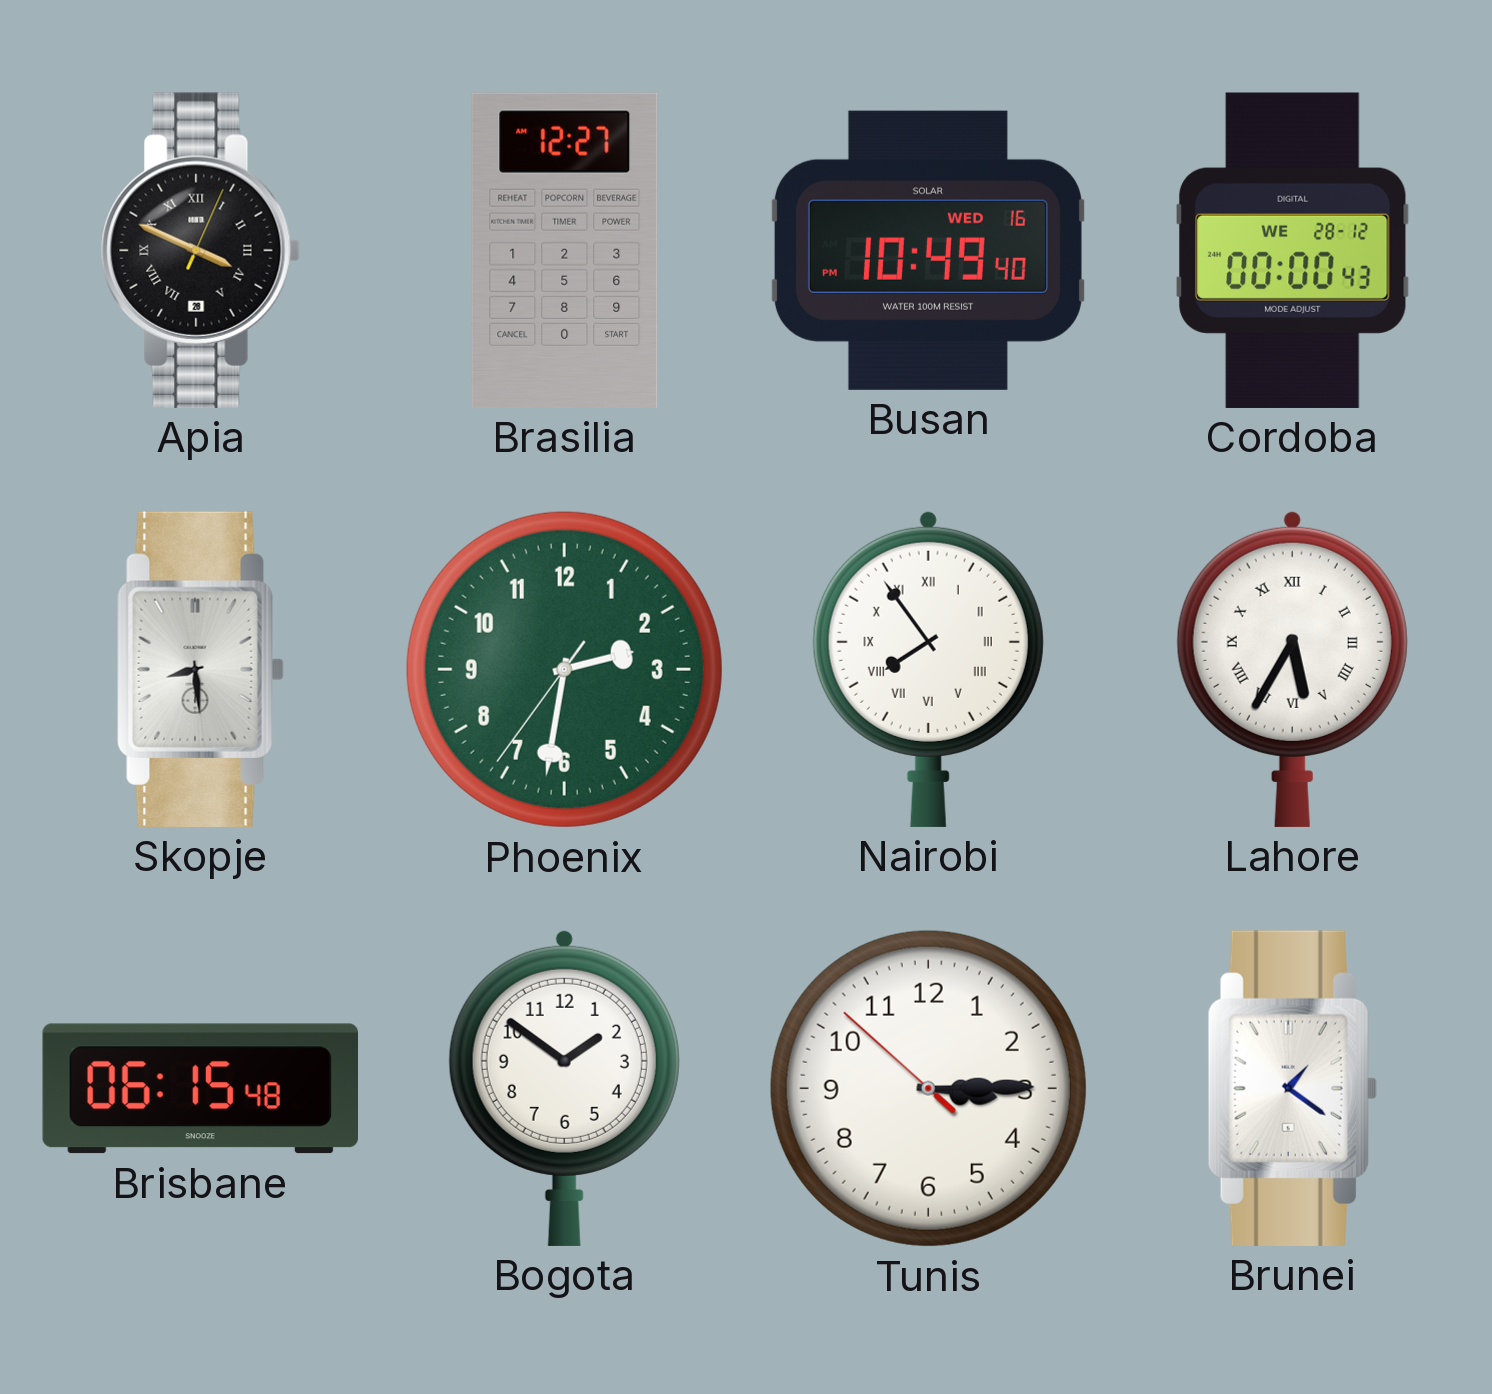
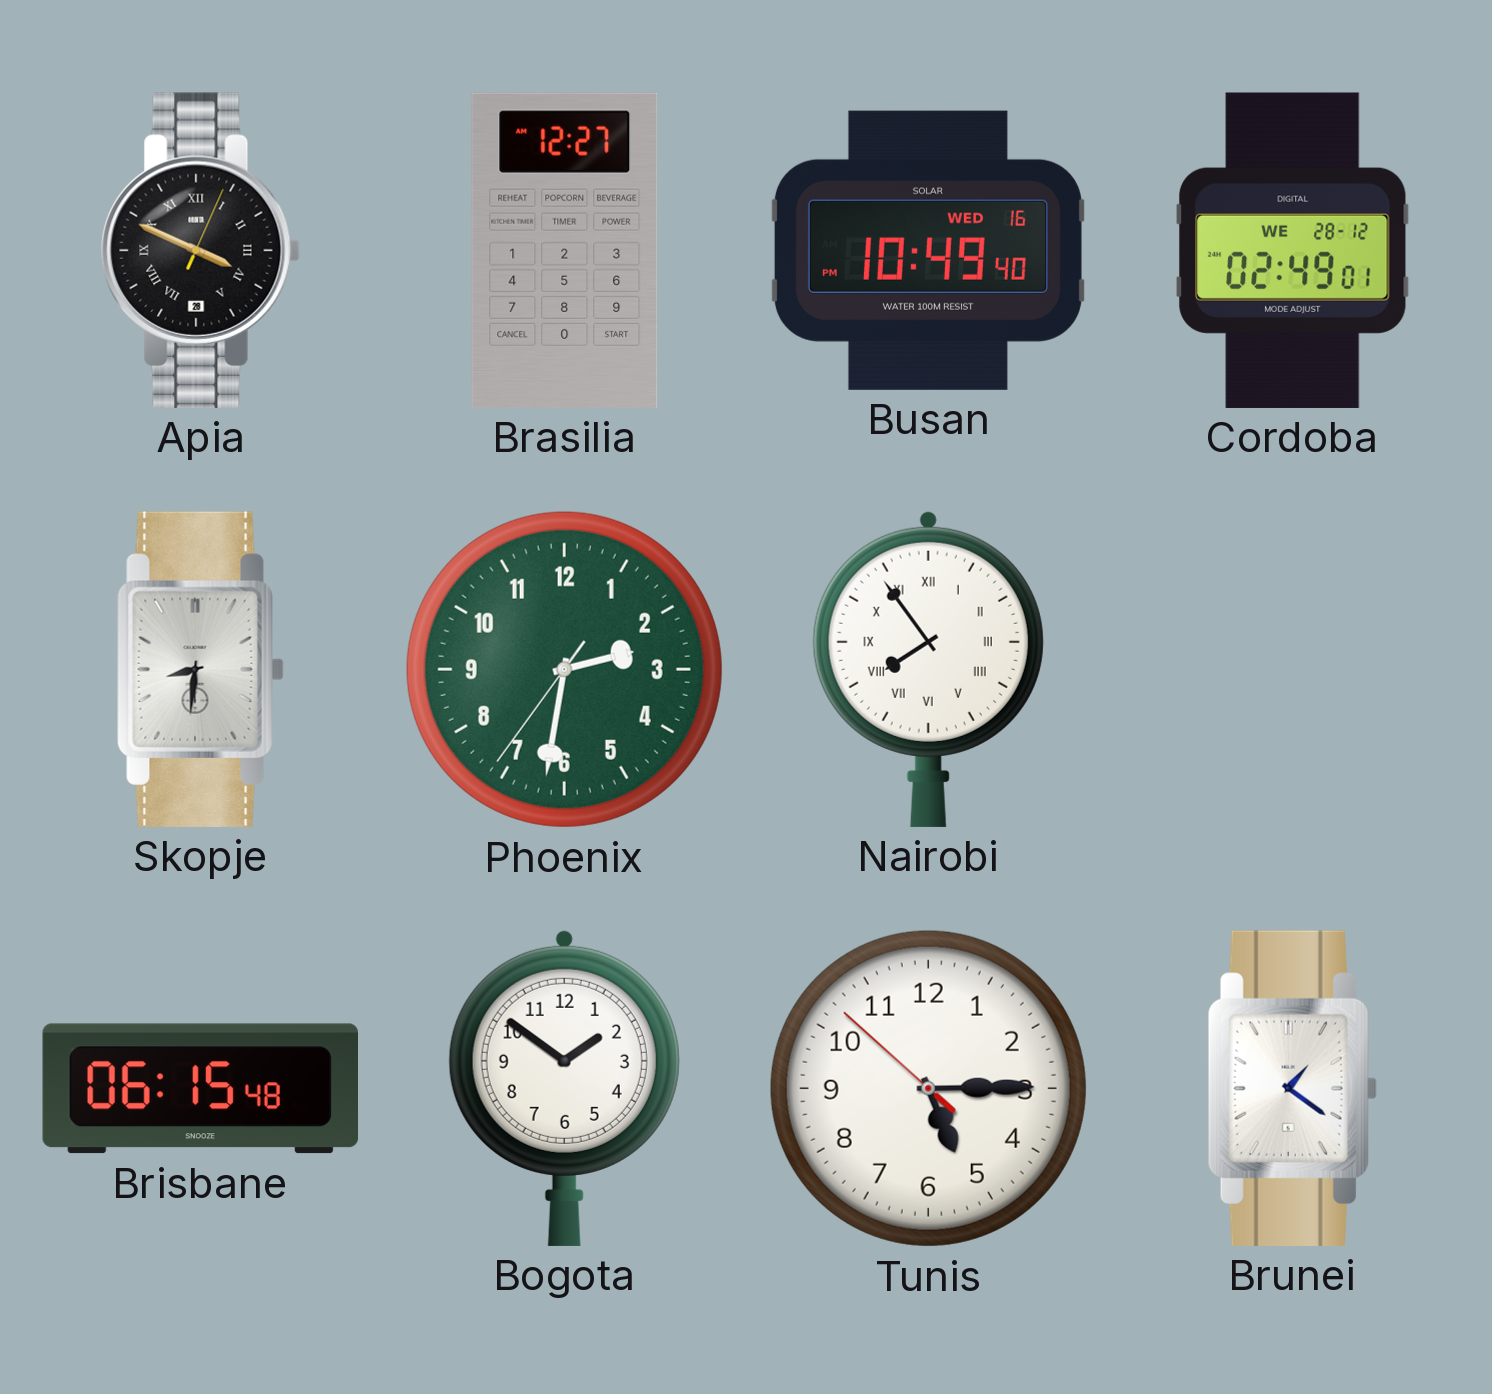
Cordoba: 00:00 -> 02:49 (1293, 250)
Skopje: 8:29 -> 8:31 (200, 669)
Lahore: 5:35 -> none (1292, 669)
Tunis: 3:14 -> 5:14 (928, 1088)
